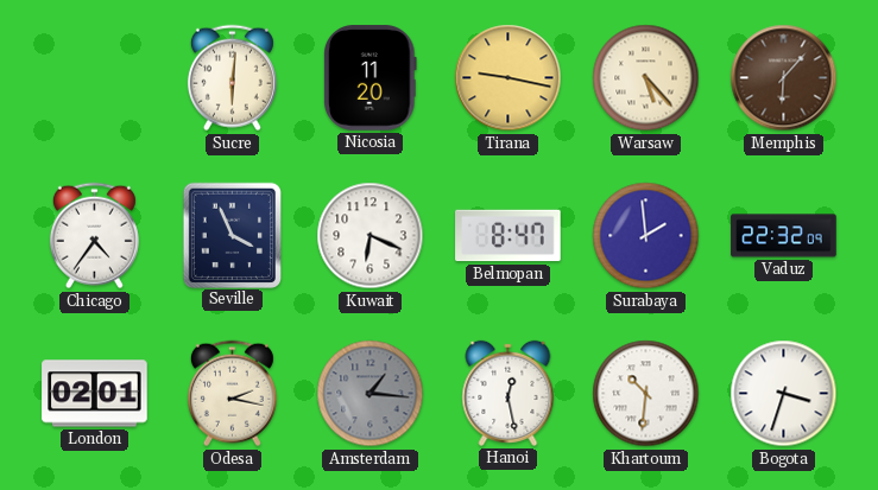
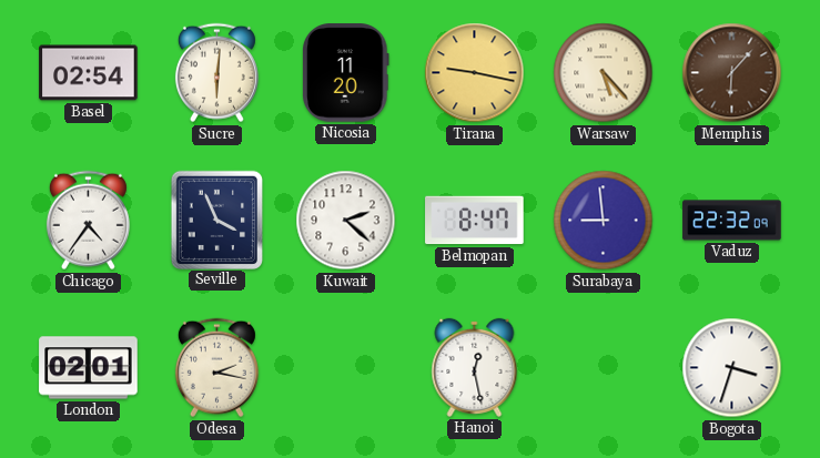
Basel: none -> 02:54 (89, 73)
Kuwait: 6:19 -> 2:22 (346, 221)
Surabaya: 1:59 -> 8:59 (604, 221)
Amsterdam: 1:16 -> none (371, 394)
Khartoum: 10:31 -> none (646, 394)
